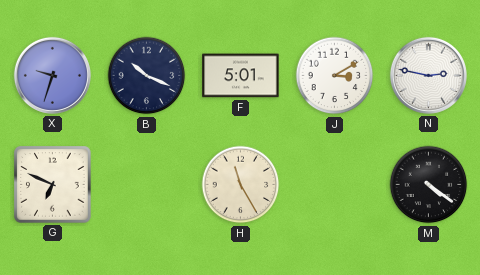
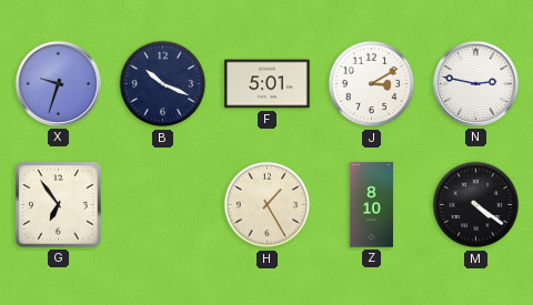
G: 6:49 -> 6:54 (59, 205)
H: 11:25 -> 1:25 (268, 205)
Z: none -> 8:10 (371, 205)
